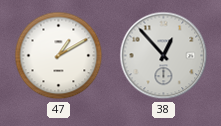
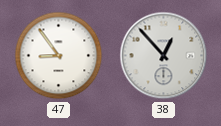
47: 1:10 -> 8:54 (59, 56)
